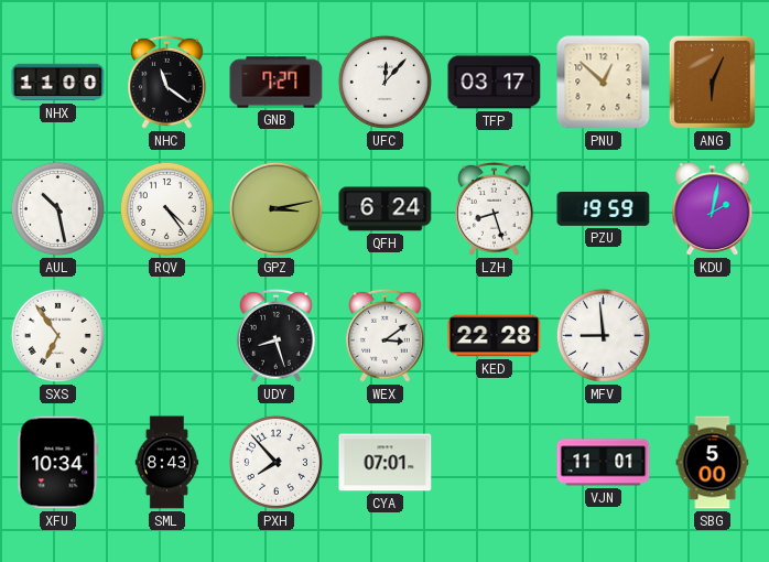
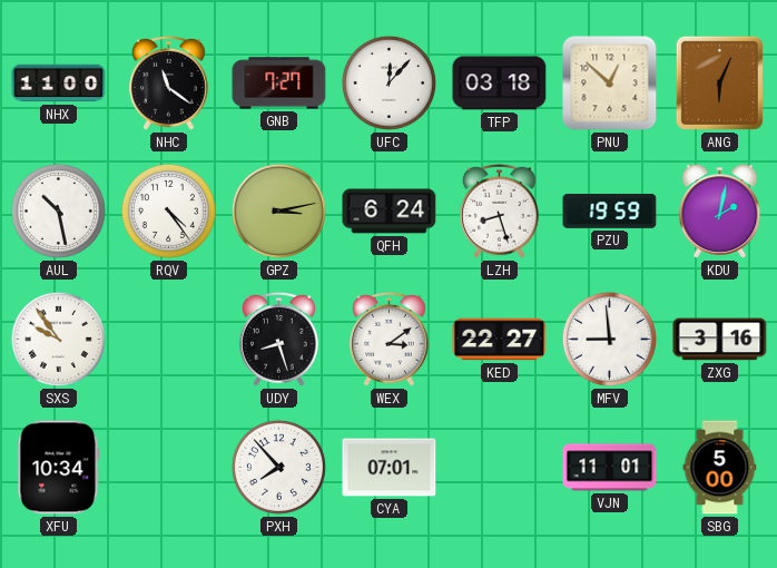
TFP: 03:17 -> 03:18 (500, 84)
SXS: 6:54 -> 9:54 (58, 339)
KED: 22:28 -> 22:27 (500, 340)
ZXG: none -> 3:16 (720, 340)
SML: 8:43 -> none (167, 463)
